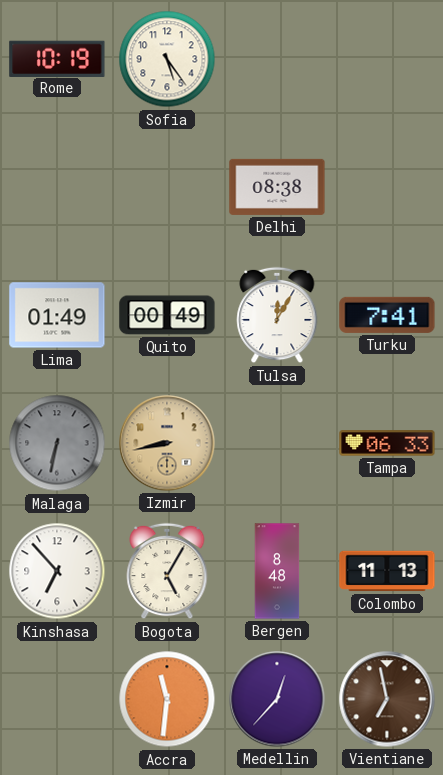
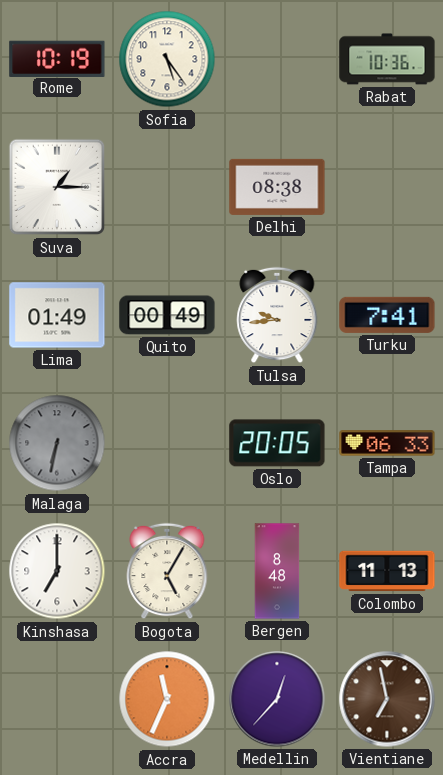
Rabat: none -> 10:36 (387, 59)
Suva: none -> 1:15 (57, 187)
Tulsa: 12:05 -> 9:44 (277, 315)
Izmir: 8:43 -> none (167, 443)
Oslo: none -> 20:05 (277, 443)
Kinshasa: 6:53 -> 7:00 (57, 571)
Accra: 11:31 -> 11:34 (167, 699)
